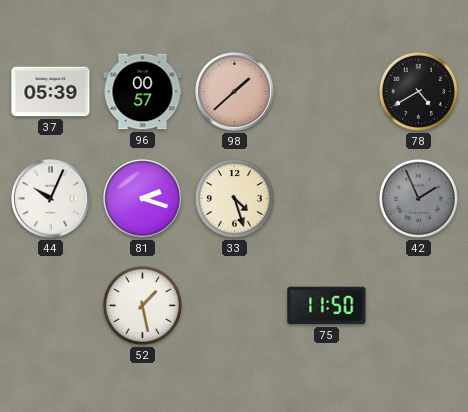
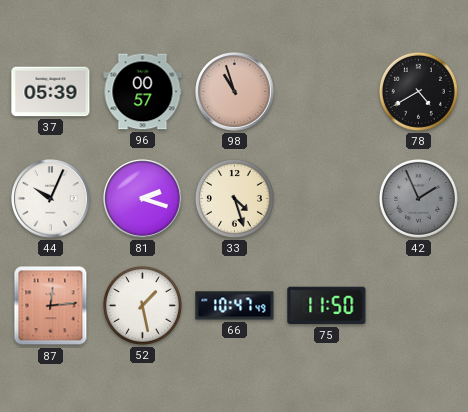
98: 1:38 -> 10:57 (235, 92)
87: none -> 12:14 (51, 306)
66: none -> 10:47 (235, 306)
